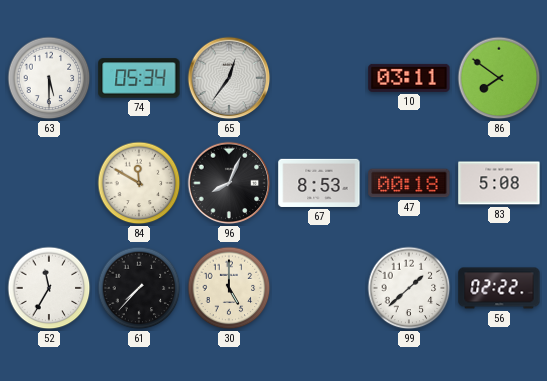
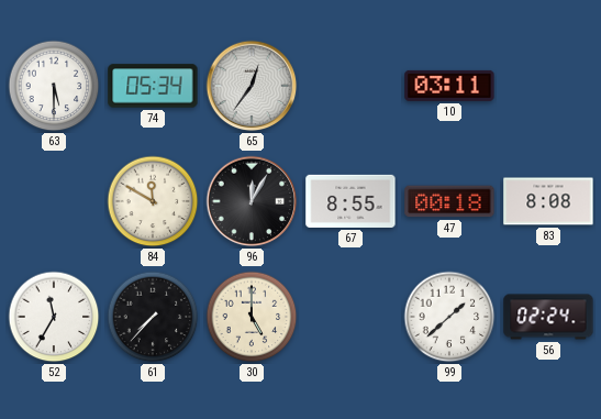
86: 7:51 -> none (499, 78)
96: 8:04 -> 12:05 (252, 201)
67: 8:53 -> 8:55 (350, 201)
83: 5:08 -> 8:08 (548, 201)
56: 02:22 -> 02:24 (548, 317)
